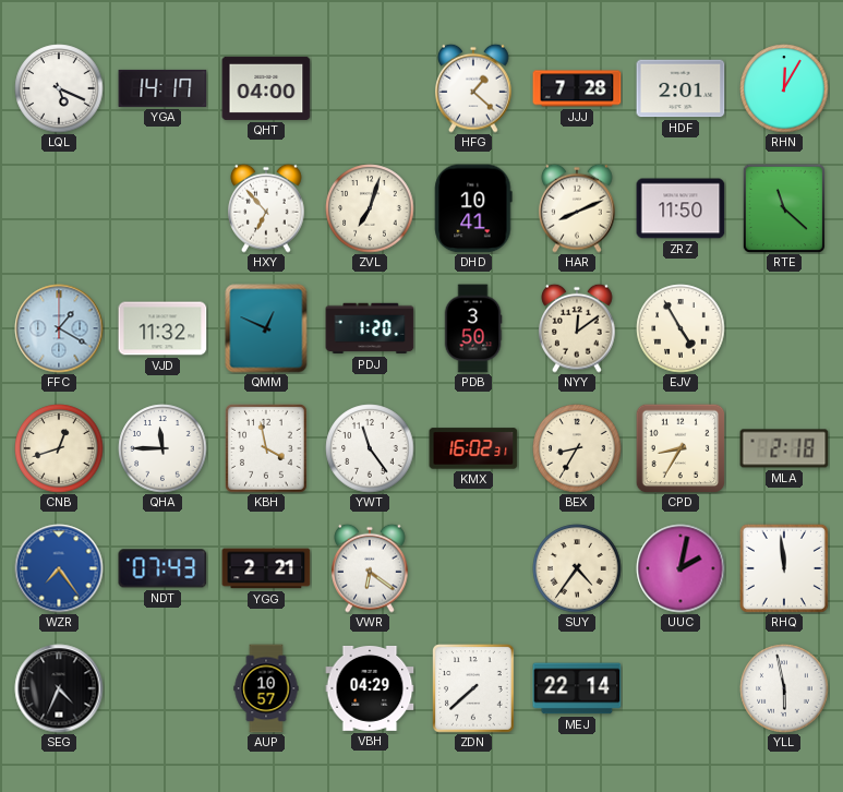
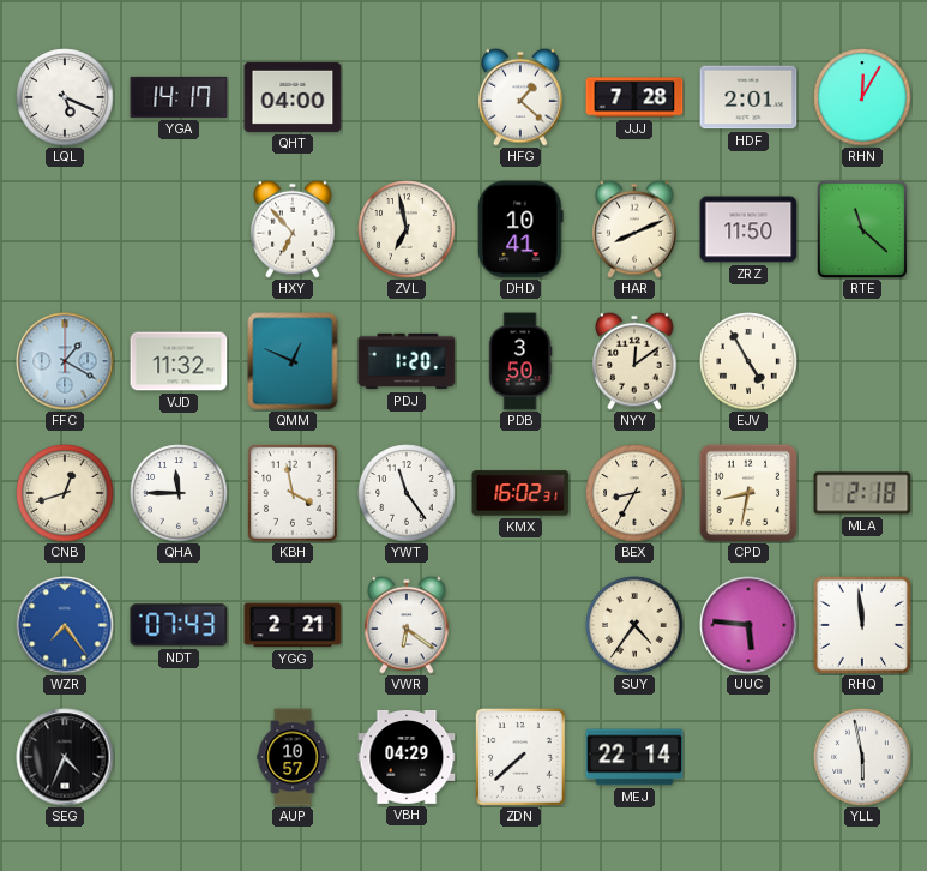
ZVL: 7:03 -> 6:58 (407, 229)
CPD: 8:35 -> 8:32 (748, 493)
UUC: 2:02 -> 5:46 (748, 625)
